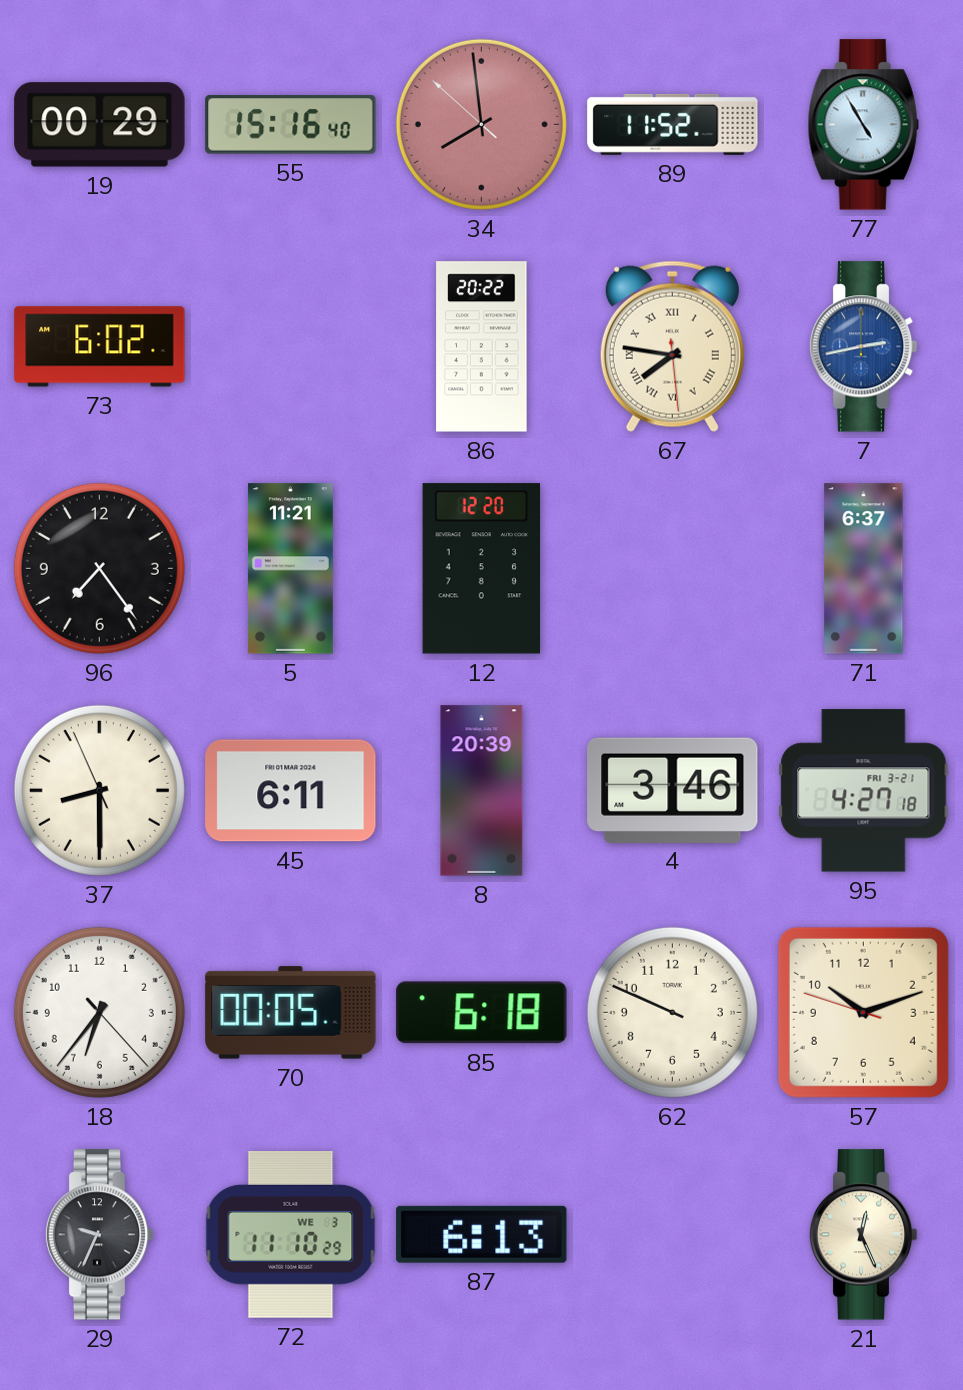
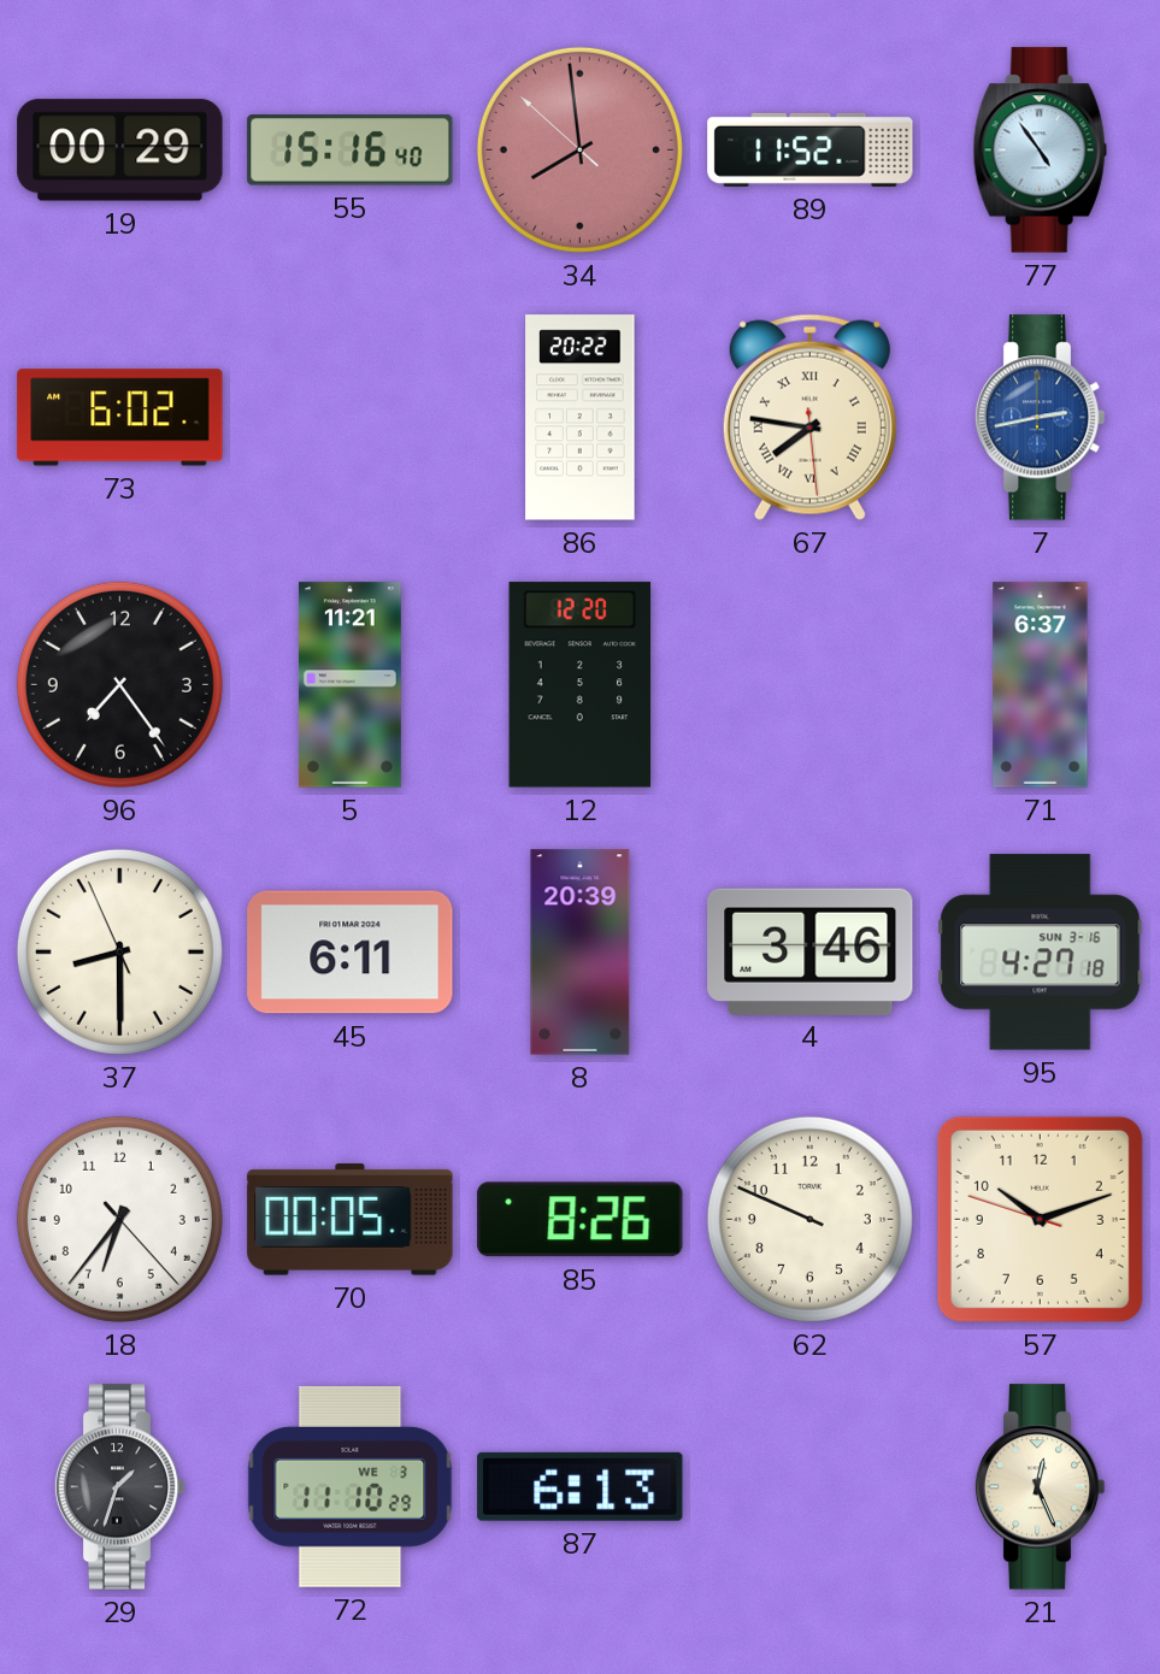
77: 4:55 -> 4:54 (1040, 151)
95 date: FRI 3-21 -> SUN 3-16 (1041, 953)
85: 6:18 -> 8:26 (581, 1220)
29: 9:34 -> 1:33 (119, 1487)
